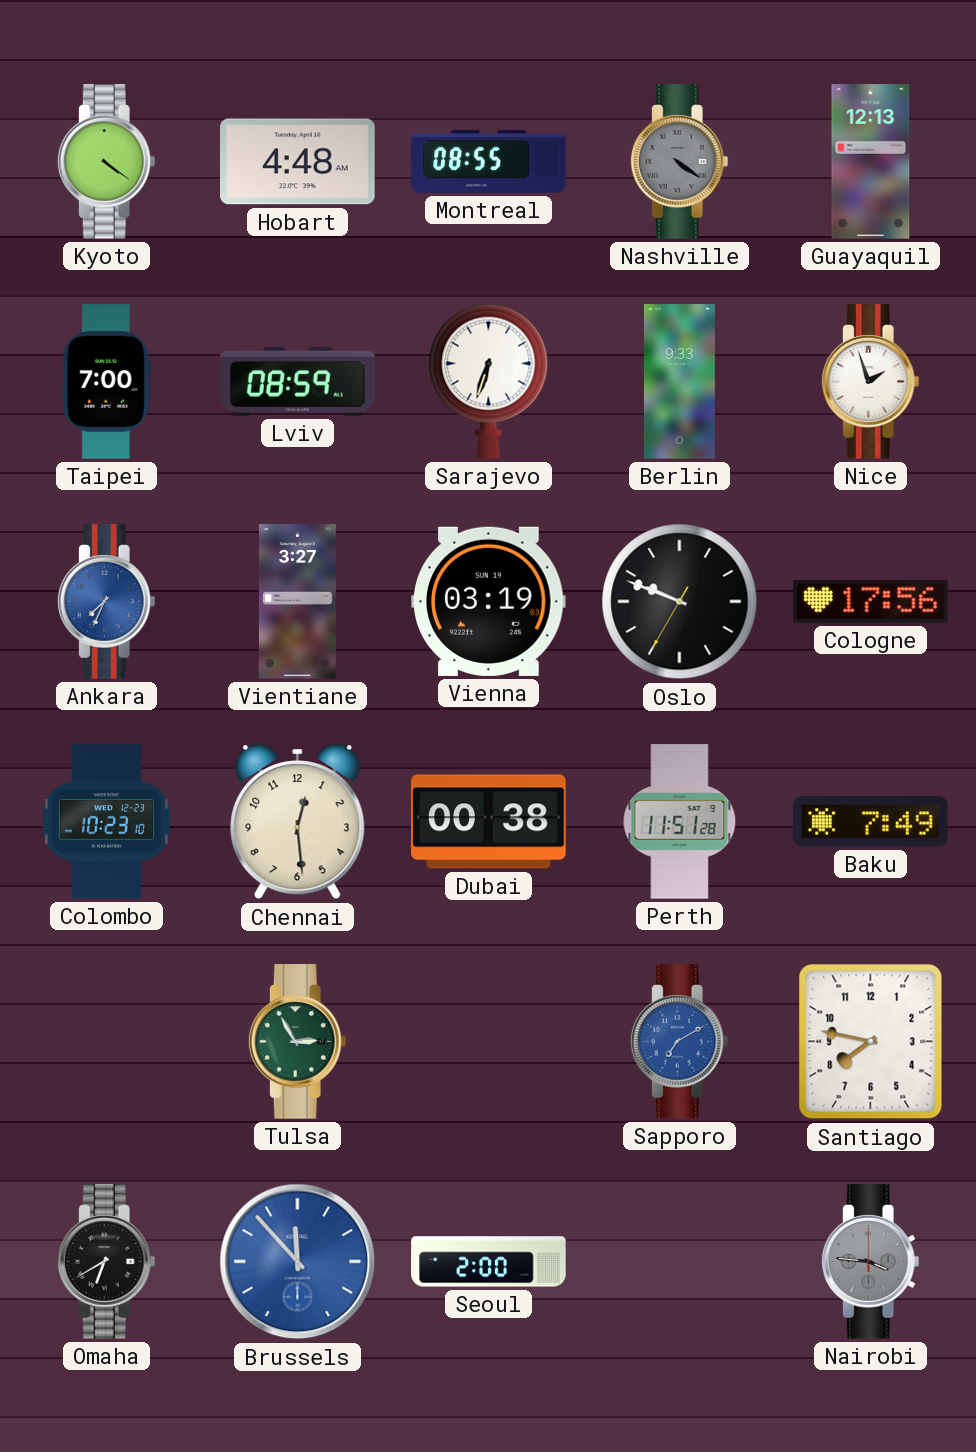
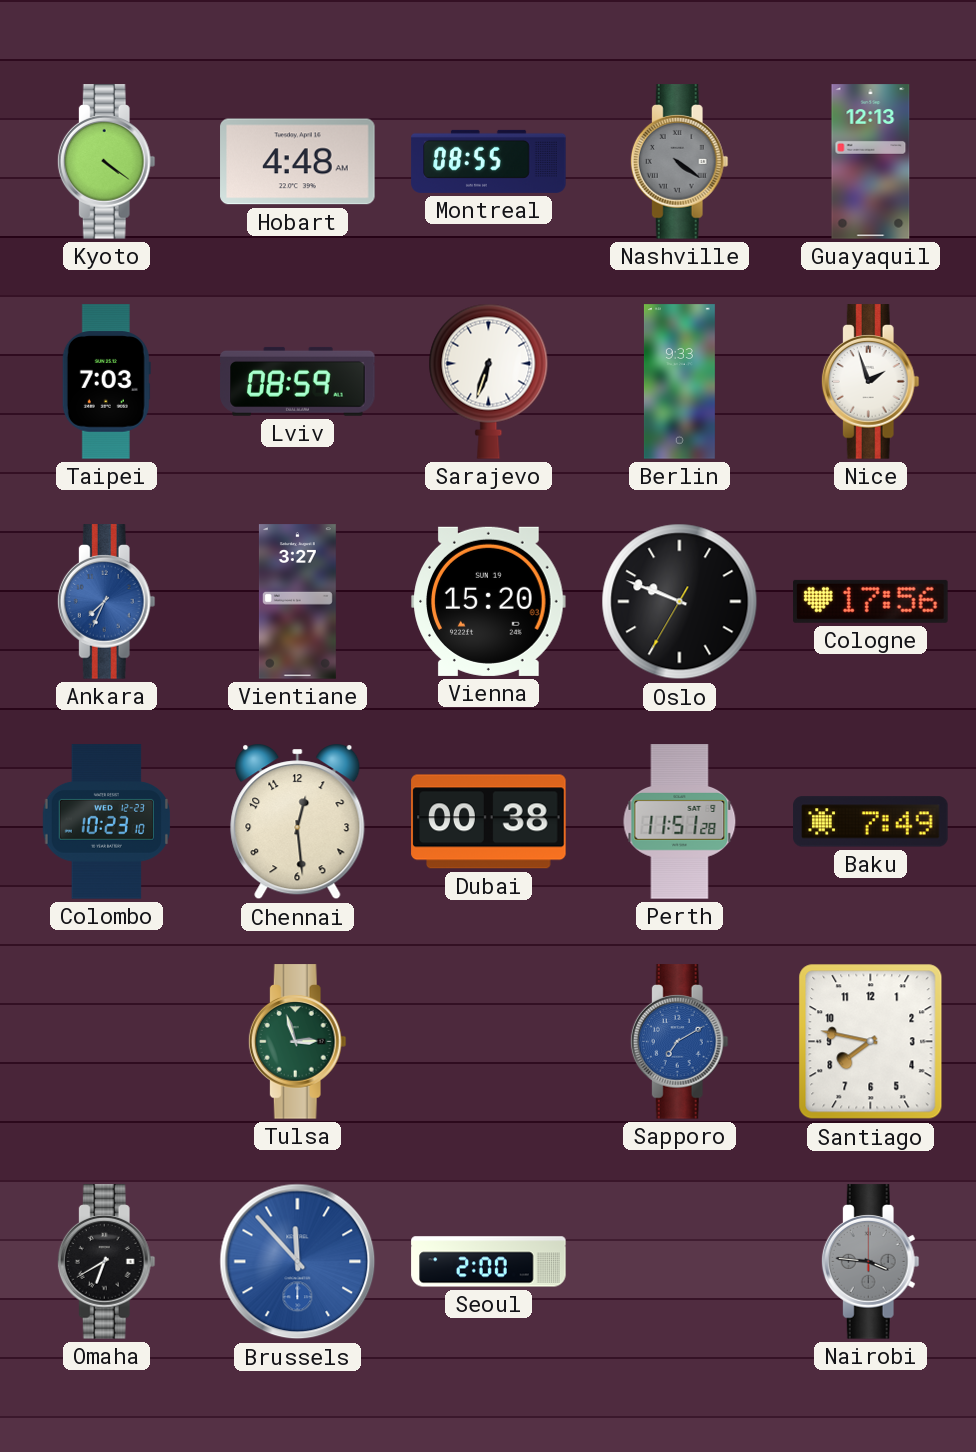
Taipei: 7:00 -> 7:03 (106, 382)
Vienna: 03:19 -> 15:20 (489, 601)
Tulsa: 2:55 -> 2:57 (297, 1042)
